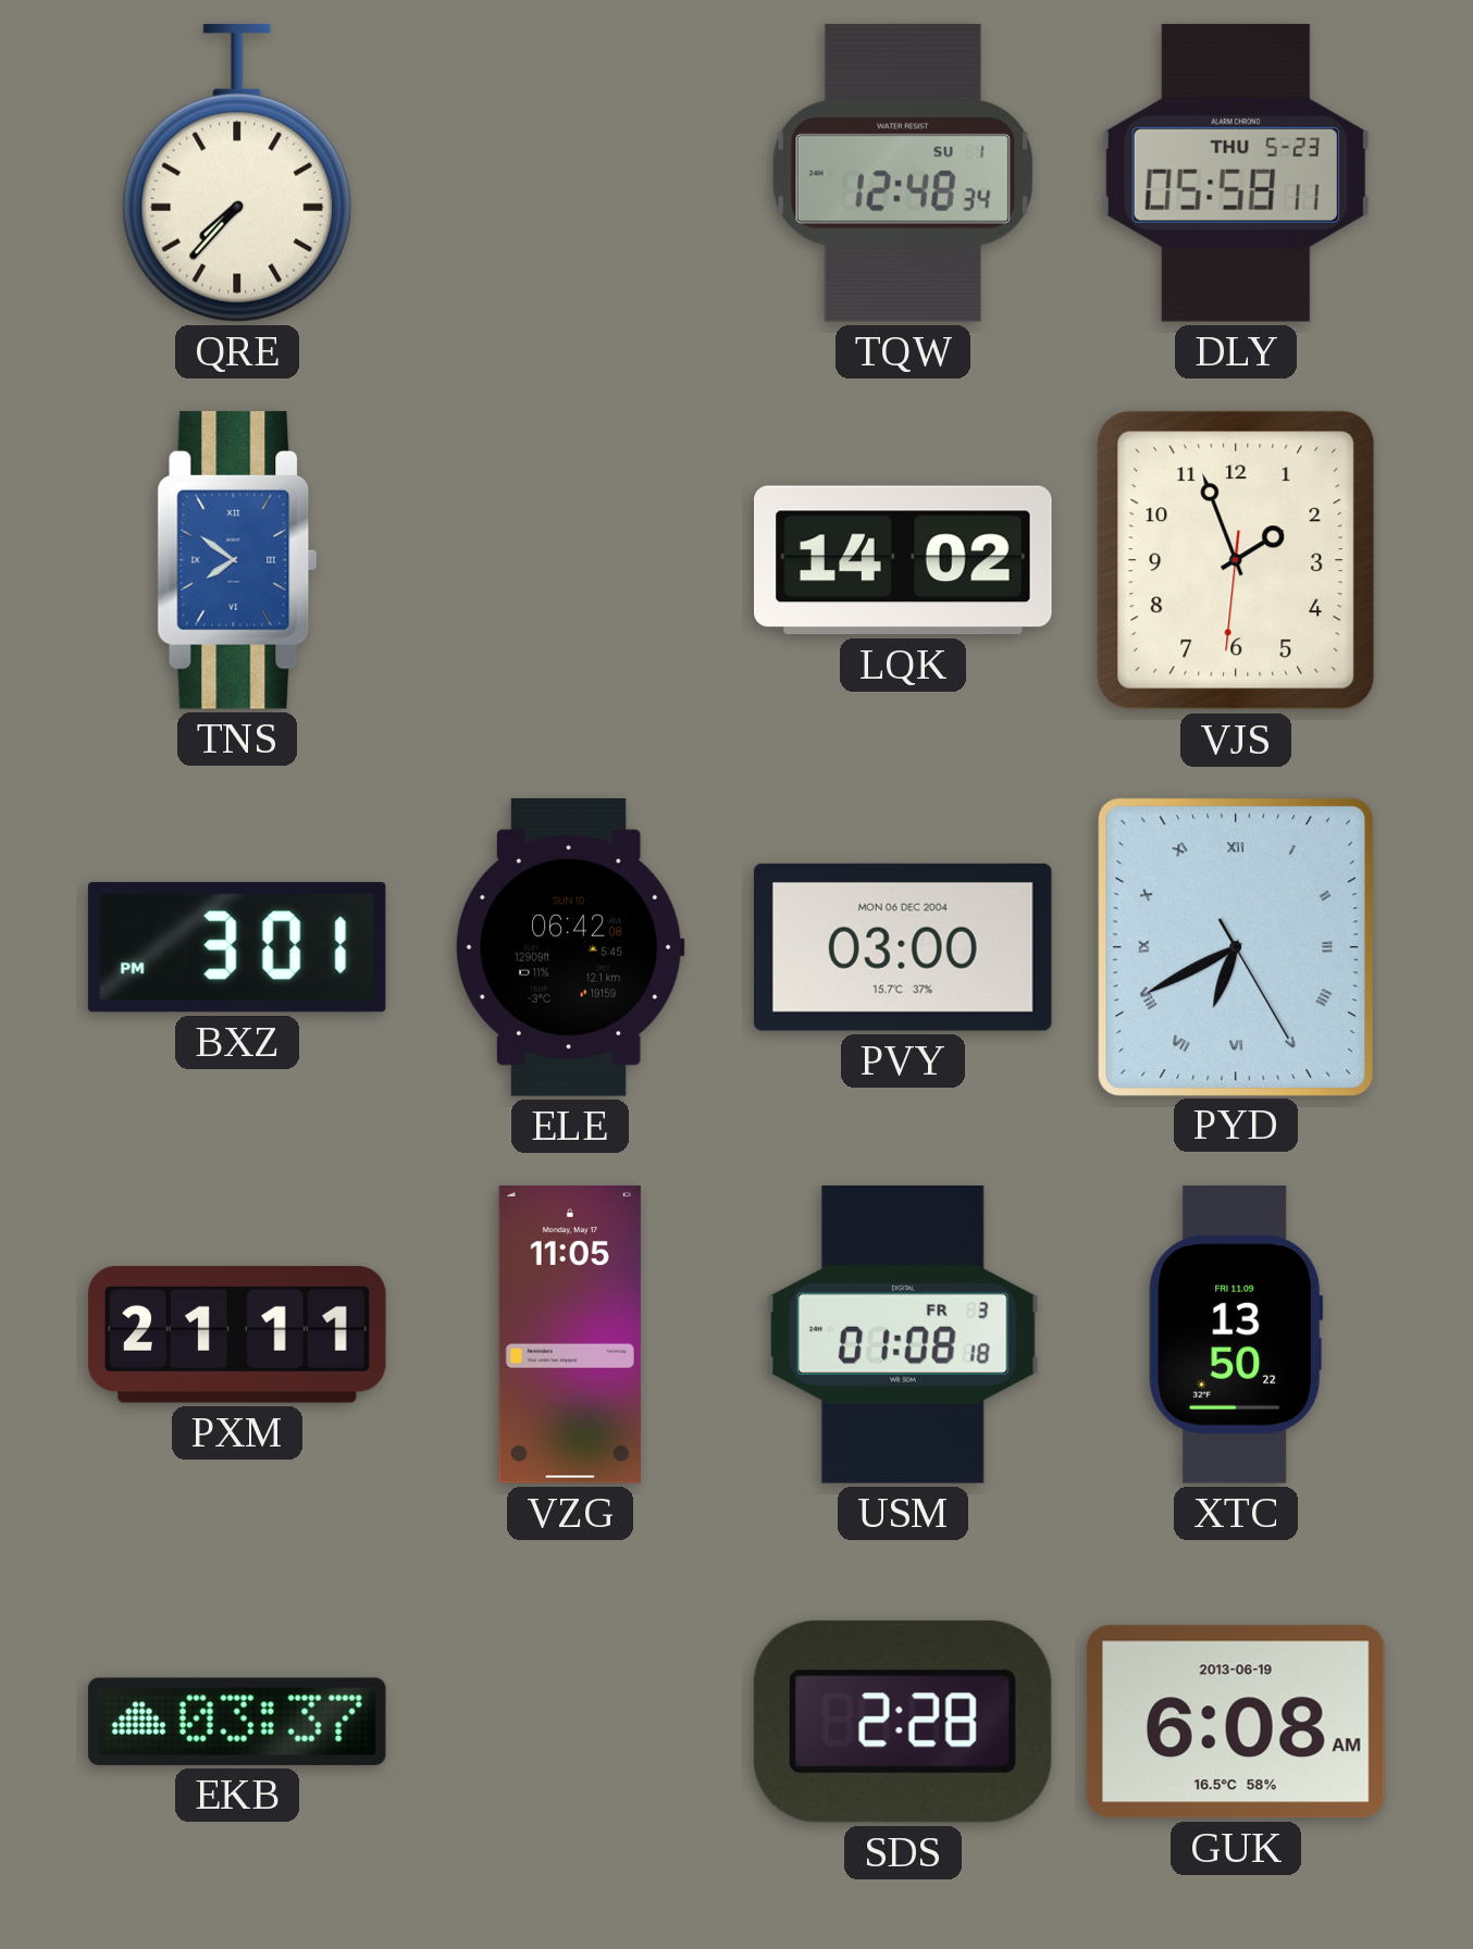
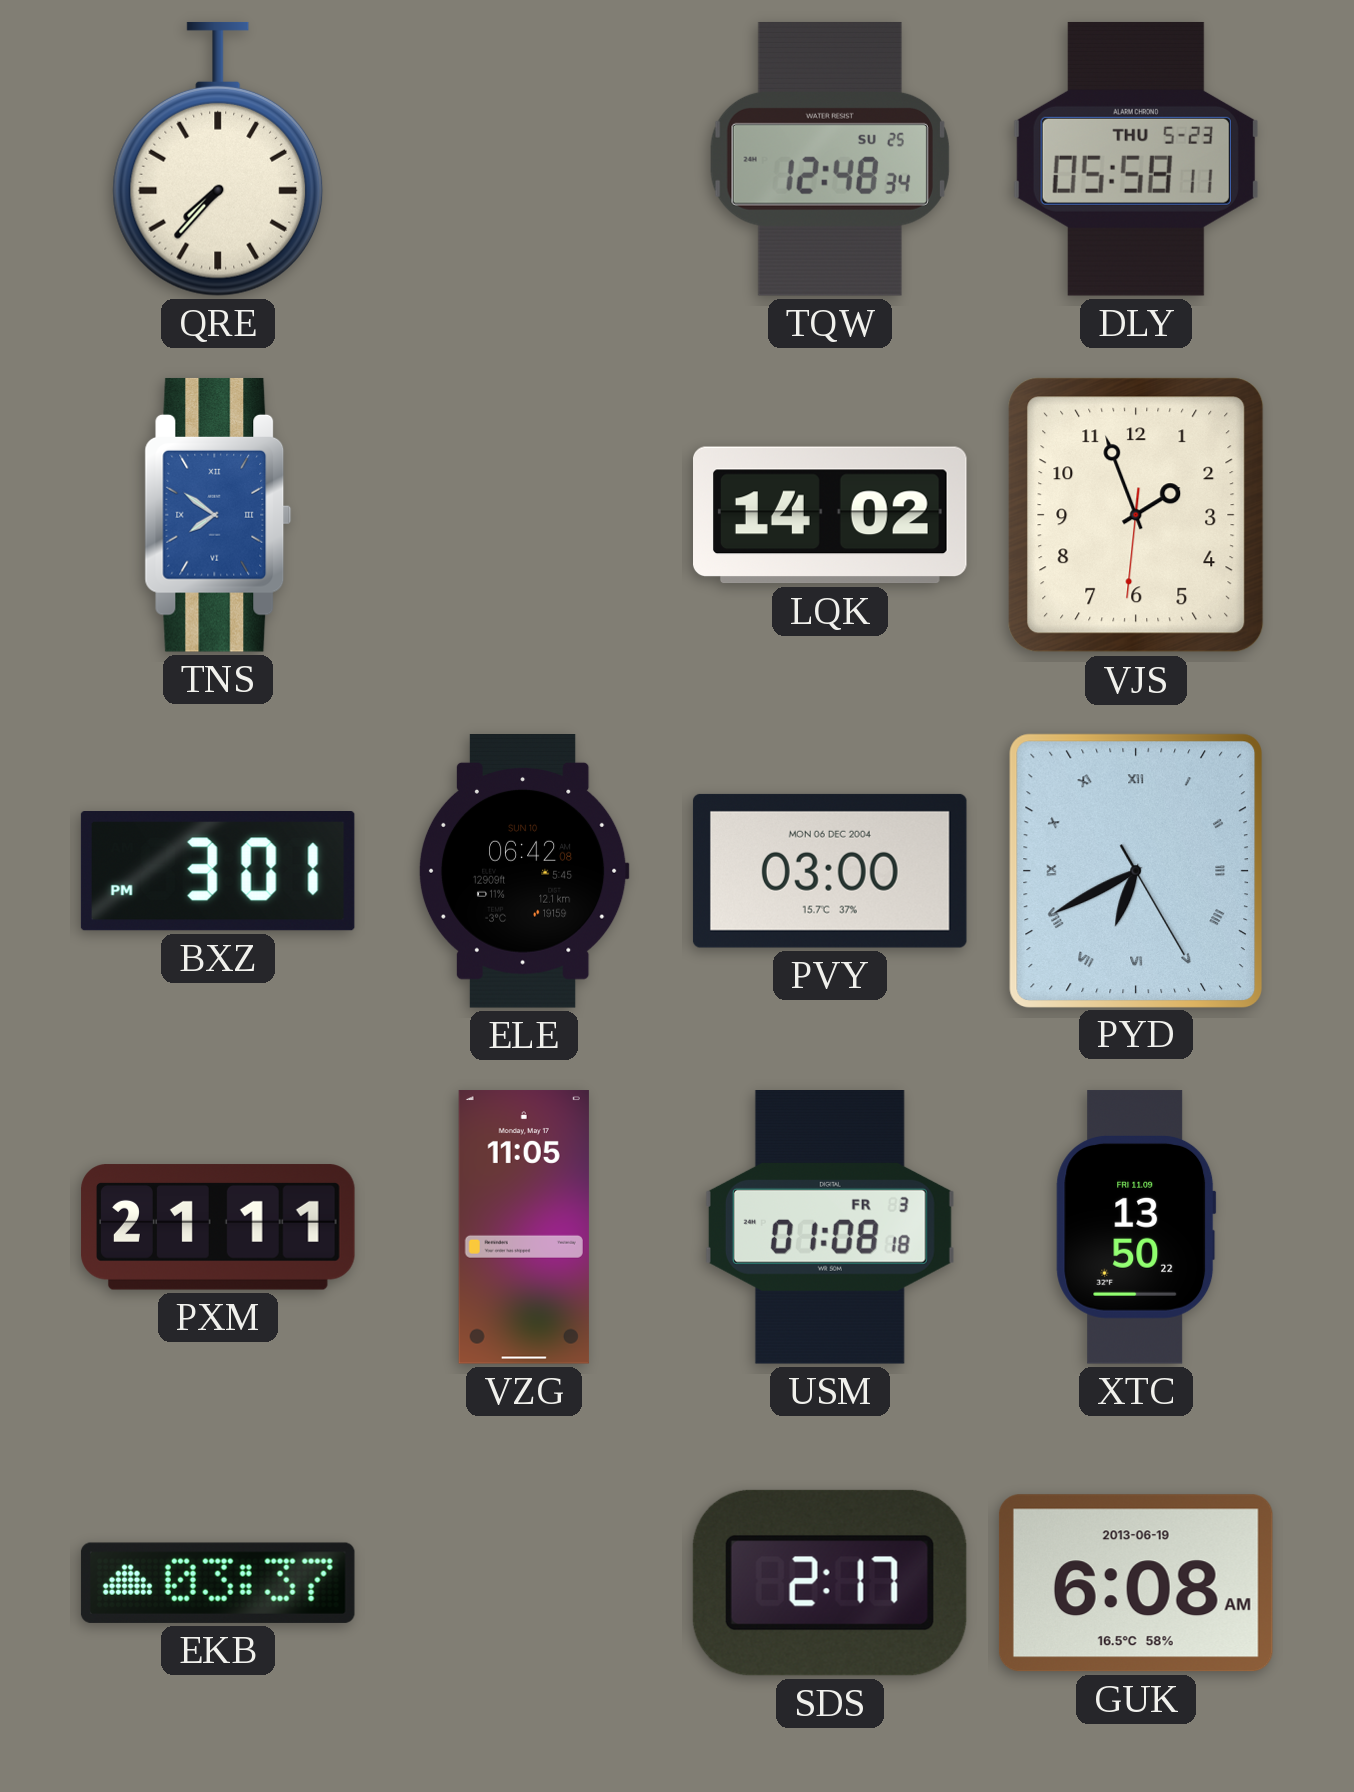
TQW date: SU 1 -> SU 25 (830, 159)
SDS: 2:28 -> 2:17 (830, 1583)
